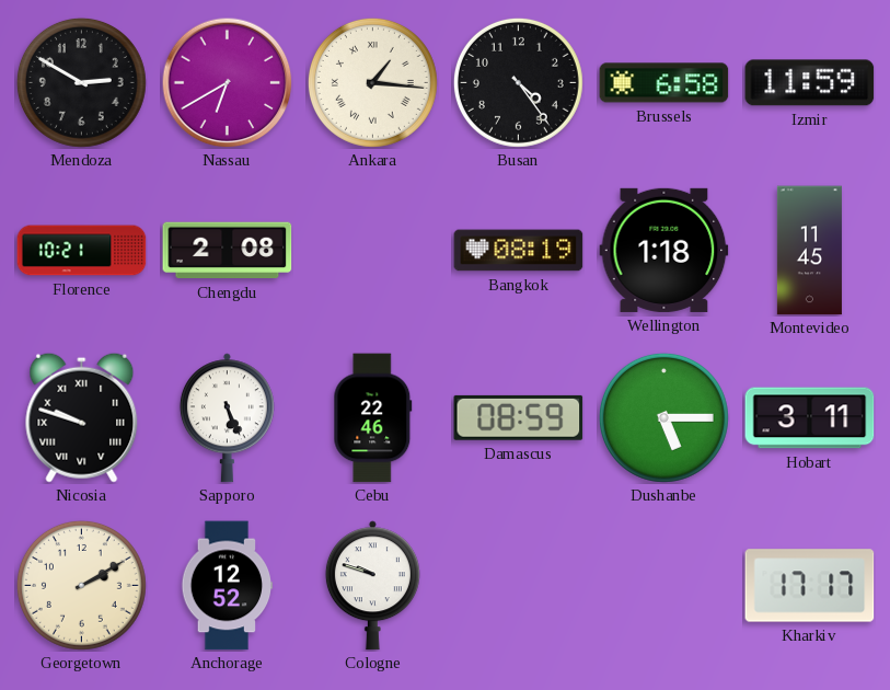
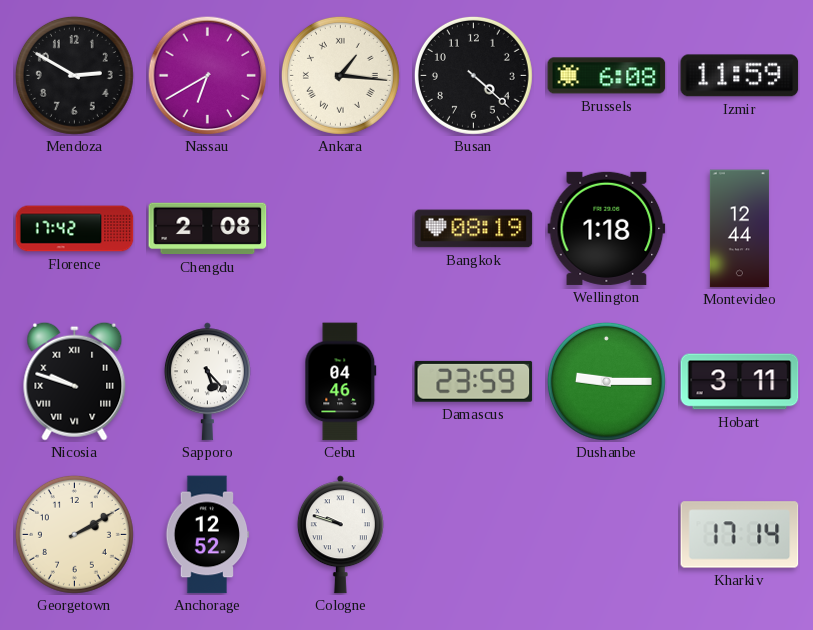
Busan: 4:24 -> 4:22 (473, 75)
Brussels: 6:58 -> 6:08 (607, 76)
Florence: 10:21 -> 17:42 (75, 229)
Montevideo: 11:45 -> 12:44 (739, 229)
Sapporo: 5:26 -> 5:23 (207, 382)
Cebu: 22:46 -> 04:46 (341, 382)
Damascus: 08:59 -> 23:59 (474, 381)
Dushanbe: 5:15 -> 9:15 (606, 381)
Kharkiv: 17:17 -> 17:14 (740, 535)
